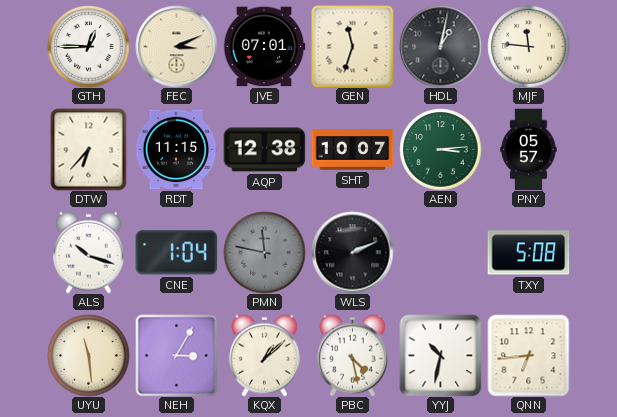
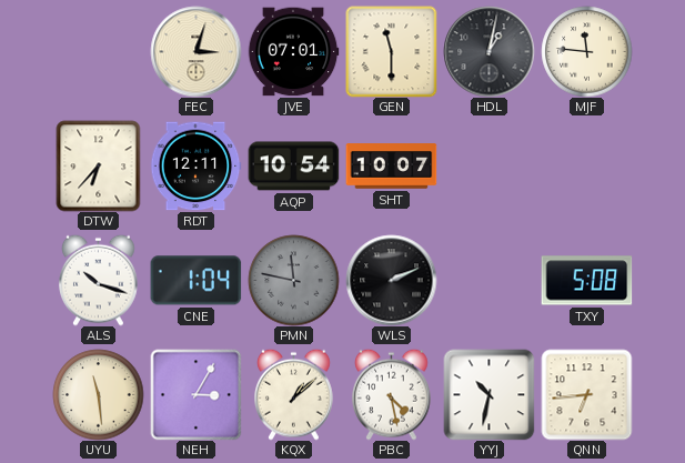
GTH: 12:45 -> none (88, 46)
FEC: 3:11 -> 3:03 (195, 51)
GEN: 11:33 -> 11:30 (391, 51)
RDT: 11:15 -> 12:11 (195, 167)
AQP: 12:38 -> 10:54 (293, 167)
AEN: 3:14 -> none (440, 149)
PNY: 05:57 -> none (529, 149)
